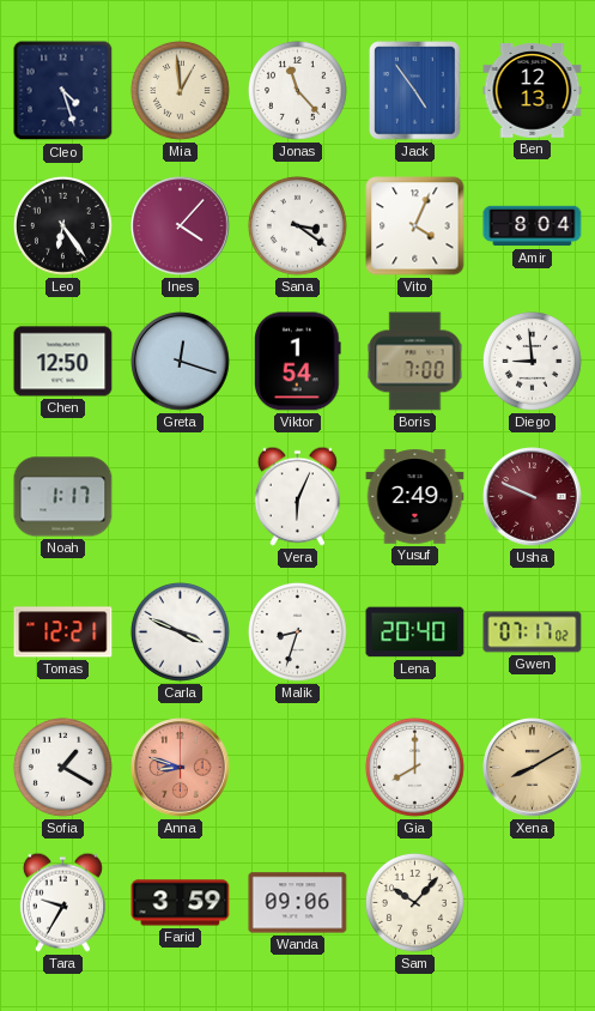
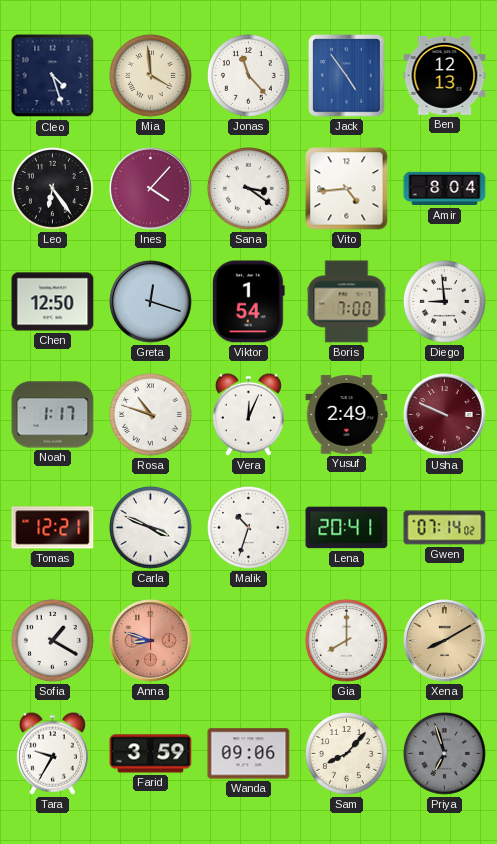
Mia: 12:59 -> 3:59 (150, 75)
Vito: 4:04 -> 4:44 (347, 189)
Rosa: none -> 10:48 (150, 414)
Vera: 6:04 -> 12:04 (248, 414)
Malik: 8:33 -> 10:33 (248, 527)
Lena: 20:40 -> 20:41 (347, 528)
Gwen: 07:17 -> 07:14 (445, 528)
Sam: 10:07 -> 8:07 (346, 753)
Priya: none -> 6:57 (444, 753)
